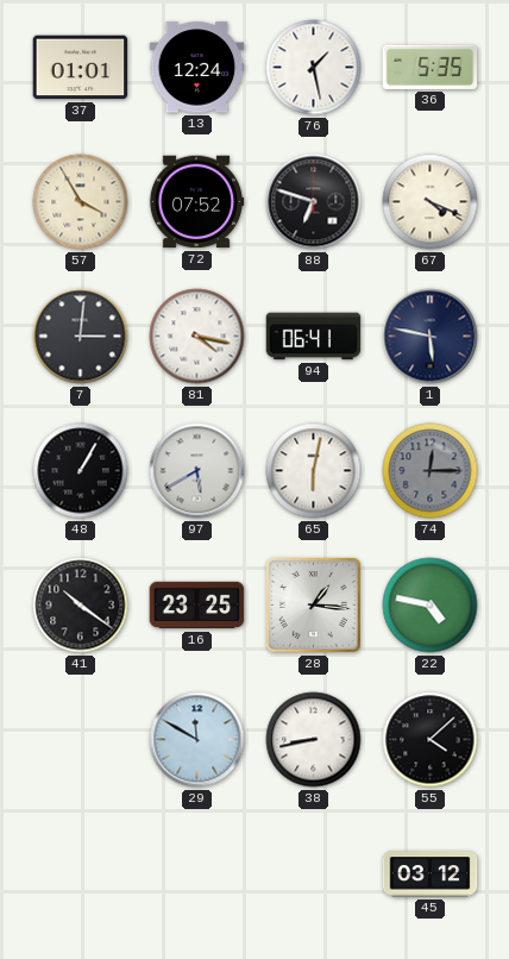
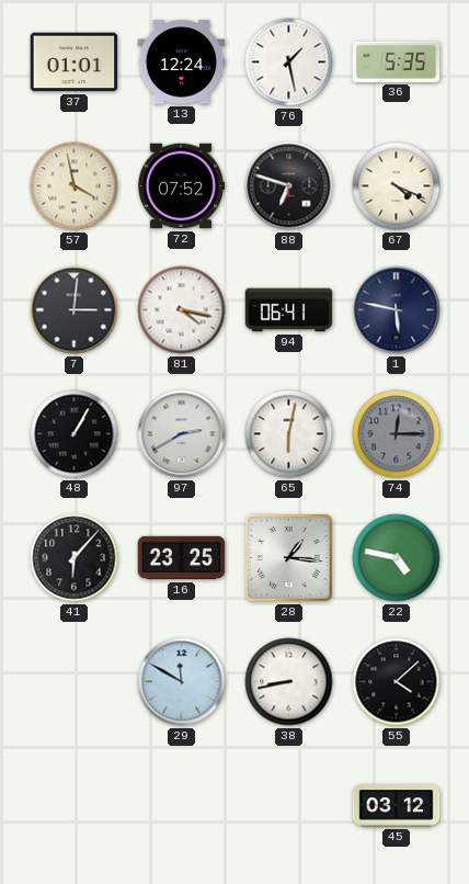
57: 3:55 -> 3:58 (75, 186)
97: 5:40 -> 2:40 (182, 434)
41: 10:21 -> 6:07 (75, 558)
